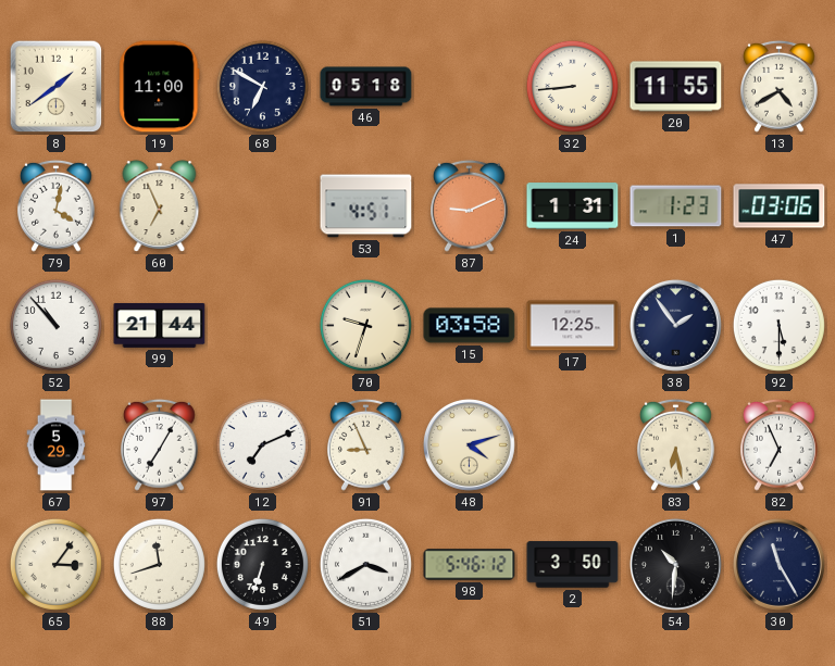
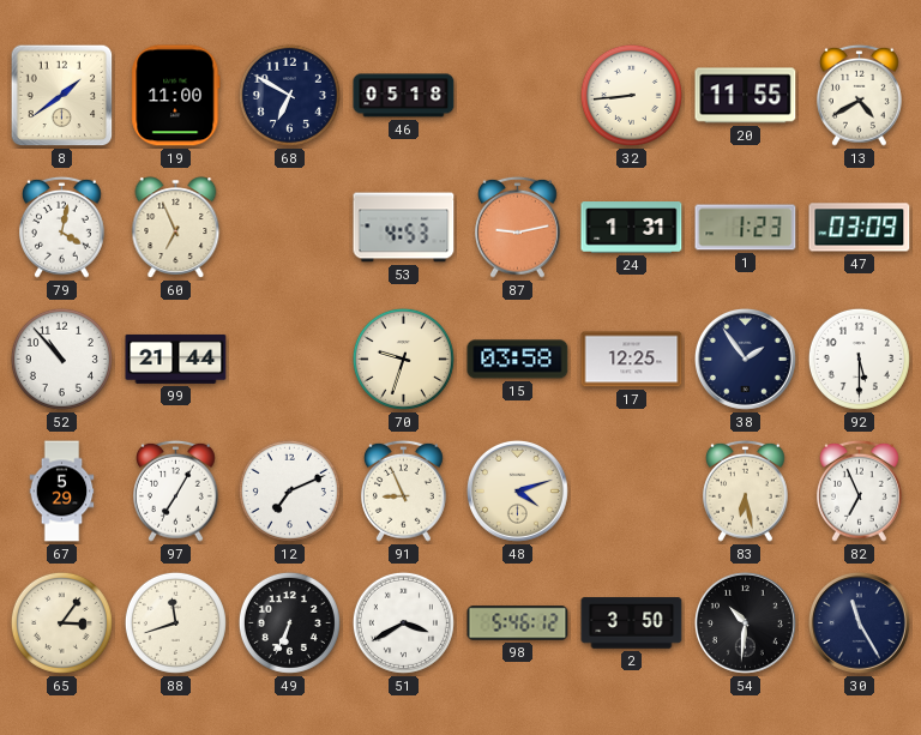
53: 4:51 -> 4:53 (404, 228)
87: 9:11 -> 9:13 (518, 227)
47: 03:06 -> 03:09 (860, 228)
49: 6:33 -> 6:34 (289, 622)
